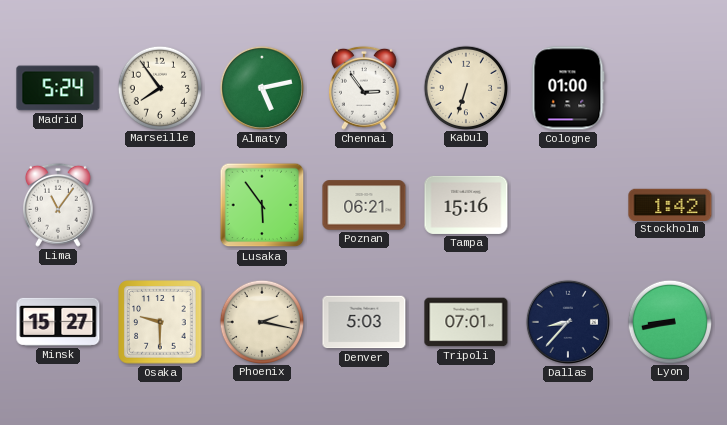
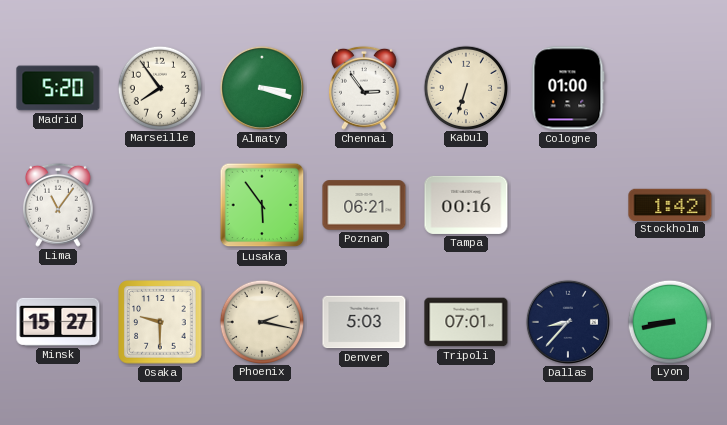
Madrid: 5:24 -> 5:20 (58, 88)
Almaty: 5:13 -> 3:18 (262, 88)
Tampa: 15:16 -> 00:16 (466, 205)
